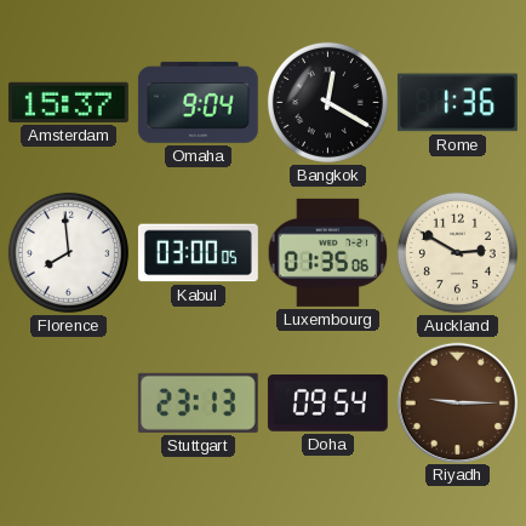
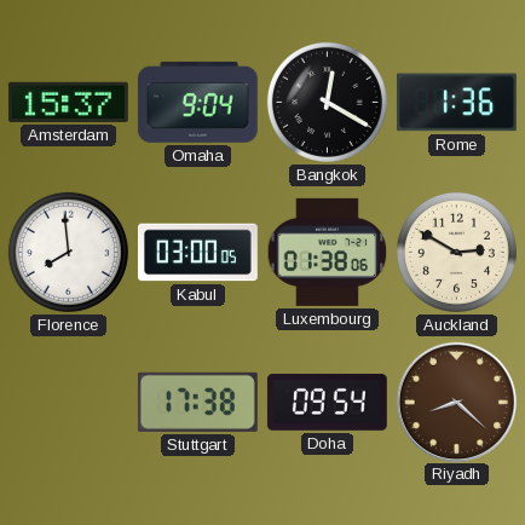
Luxembourg: 01:35 -> 01:38 (328, 252)
Stuttgart: 23:13 -> 17:38 (197, 402)
Riyadh: 9:15 -> 8:22 (456, 402)
